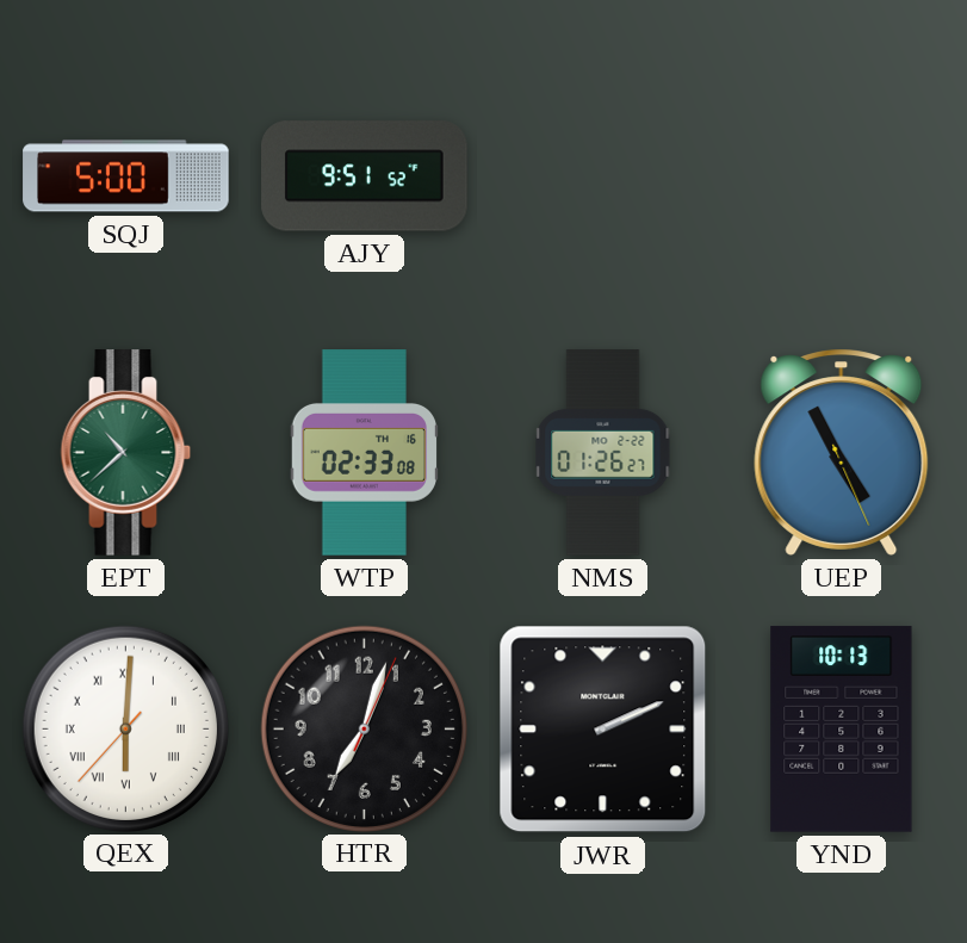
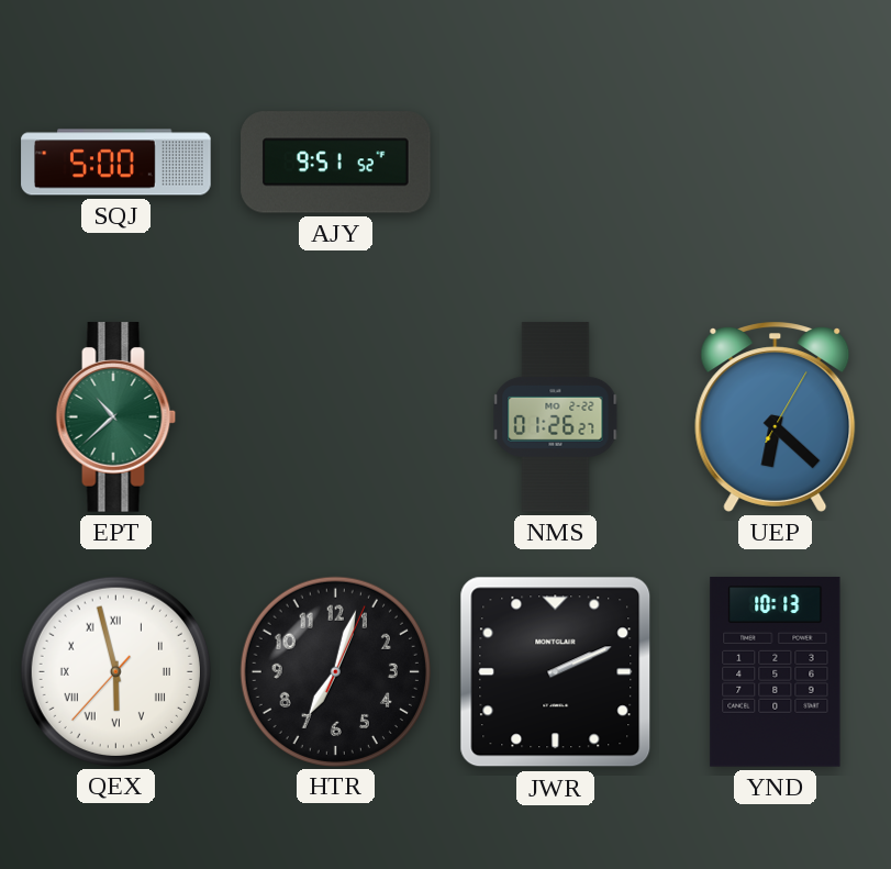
WTP: 02:33 -> none (365, 453)
UEP: 4:55 -> 6:22 (776, 416)
QEX: 6:00 -> 5:57 (115, 671)
